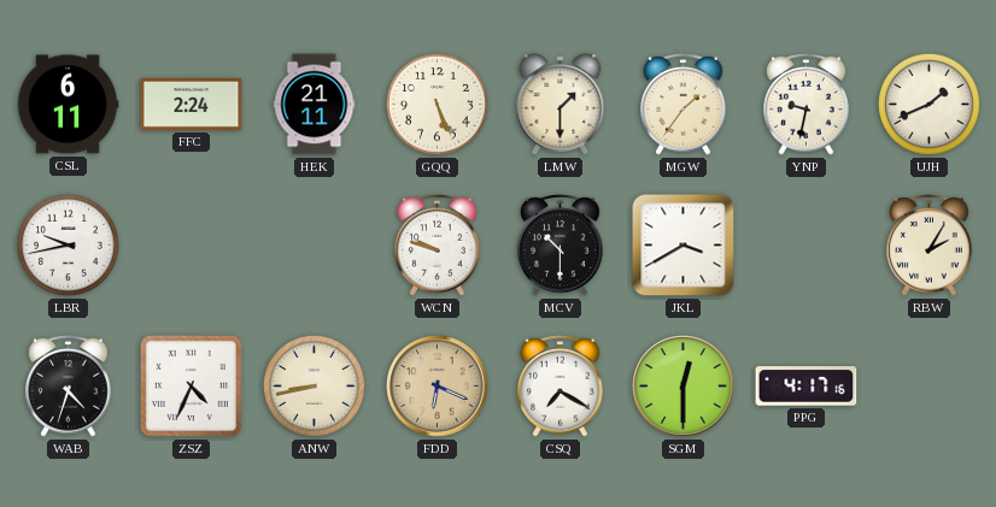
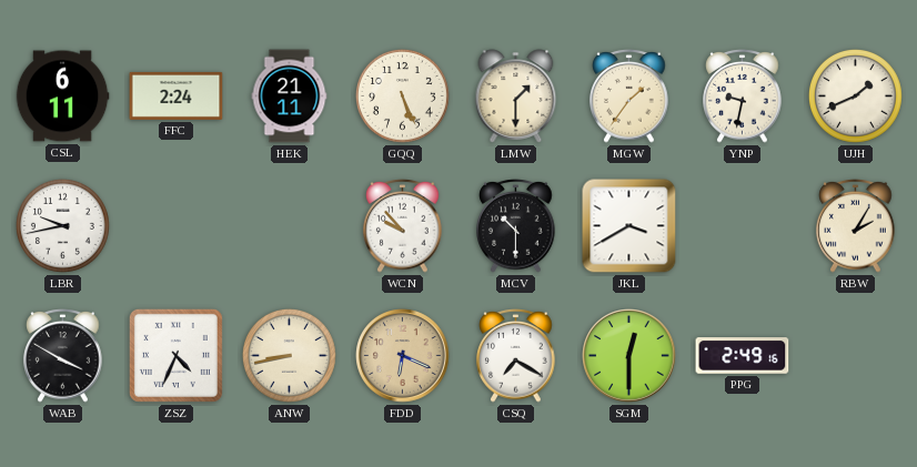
WCN: 9:48 -> 9:53 (403, 226)
WAB: 4:33 -> 3:50 (63, 356)
PPG: 4:17 -> 2:49 (743, 356)
